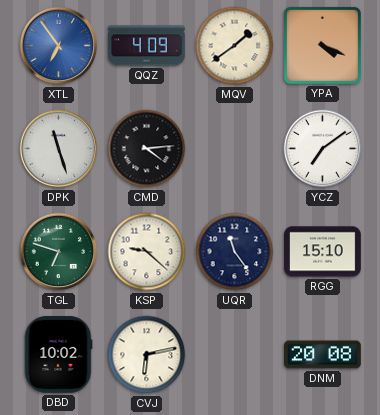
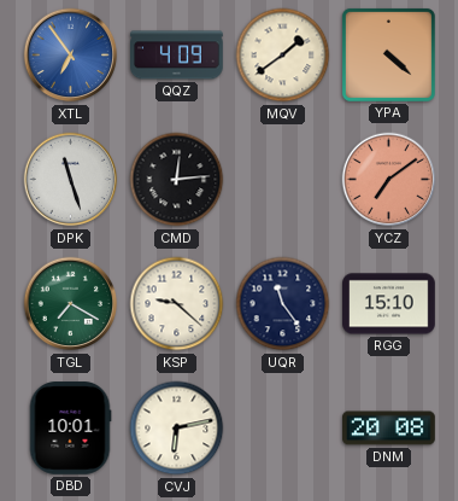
YPA: 4:19 -> 4:22 (388, 54)
CMD: 4:14 -> 12:14 (177, 180)
YCZ dial: white -> salmon (389, 180)
TGL: 6:48 -> 7:20 (71, 304)
DBD: 10:02 -> 10:01 (70, 429)
